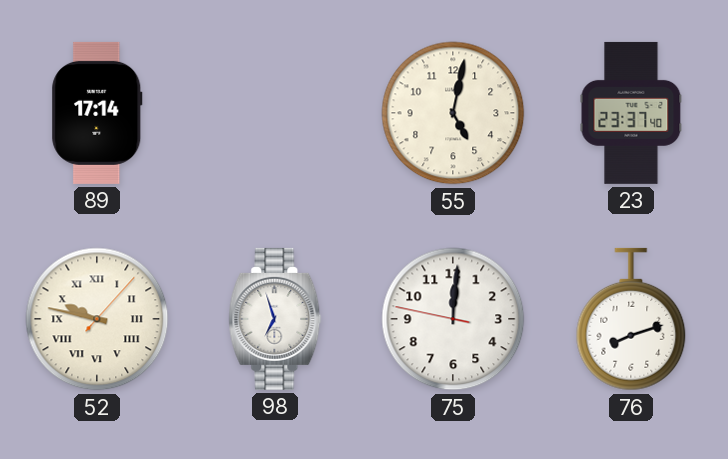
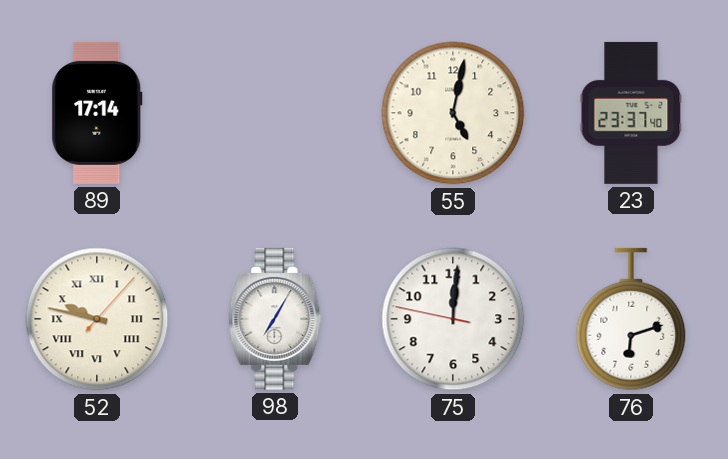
98: 6:57 -> 7:05 (275, 319)
76: 8:12 -> 6:12 (631, 319)
